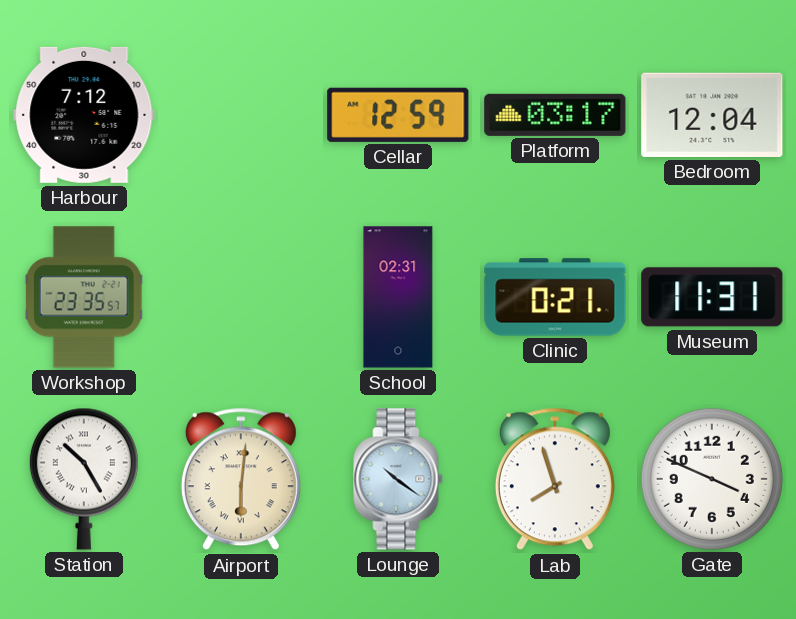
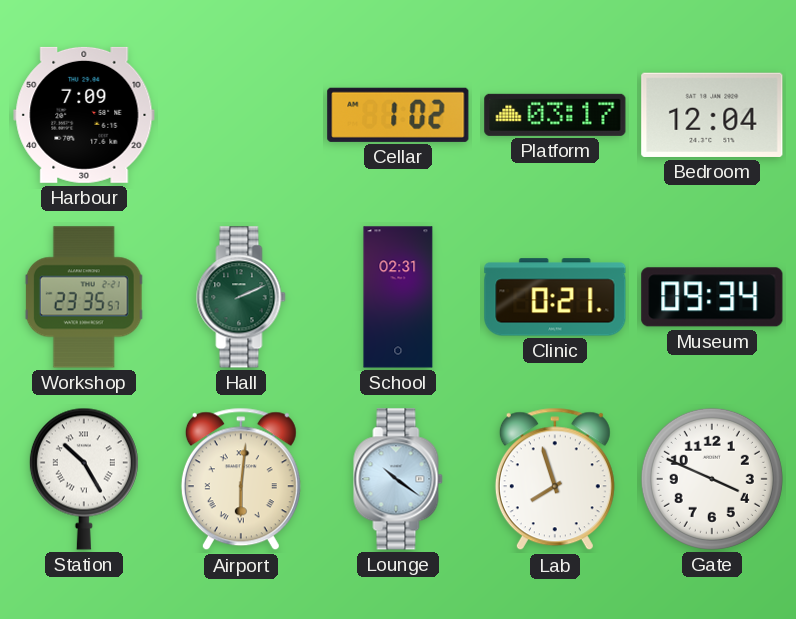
Harbour: 7:12 -> 7:09 (84, 115)
Cellar: 12:59 -> 1:02 (398, 115)
Hall: none -> 2:11 (241, 297)
Museum: 11:31 -> 09:34 (712, 297)
